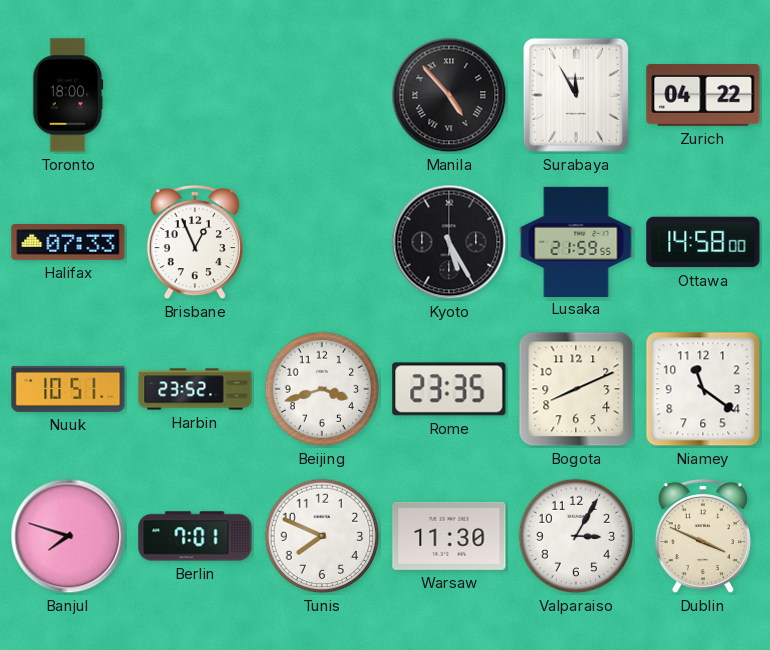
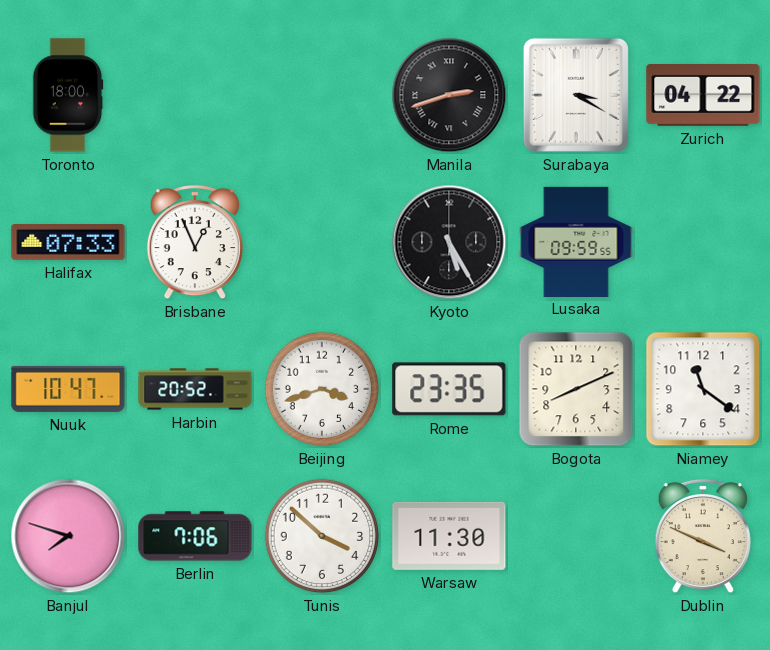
Manila: 4:53 -> 2:42 (449, 95)
Surabaya: 11:55 -> 3:20 (576, 95)
Lusaka: 21:59 -> 09:59 (576, 241)
Ottawa: 14:58 -> none (703, 242)
Nuuk: 10:51 -> 10:47 (68, 389)
Harbin: 23:52 -> 20:52 (195, 389)
Berlin: 7:01 -> 7:06 (195, 536)
Tunis: 7:49 -> 3:52 (322, 536)
Valparaiso: 3:05 -> none (576, 536)
